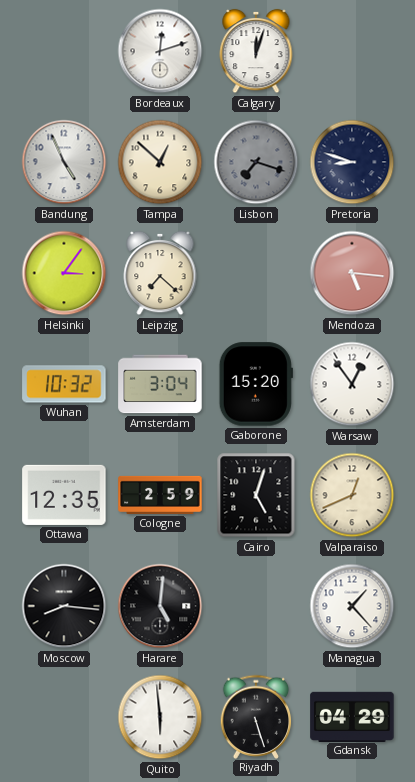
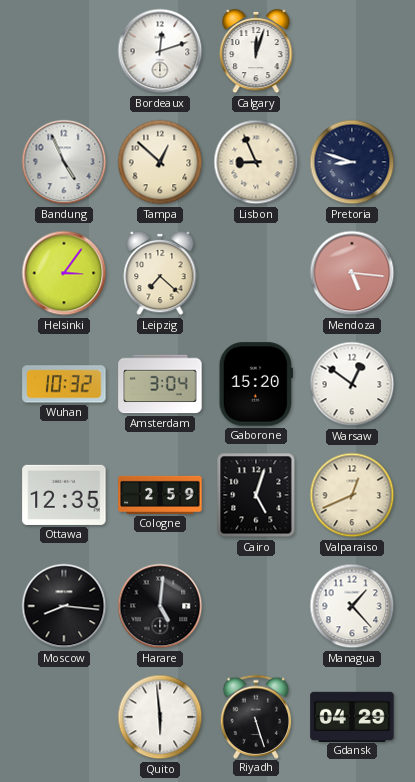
Lisbon: 7:18 -> 8:56 (256, 162)
Lisbon dial: grey -> cream (256, 162)
Warsaw: 12:54 -> 12:51 (352, 384)
